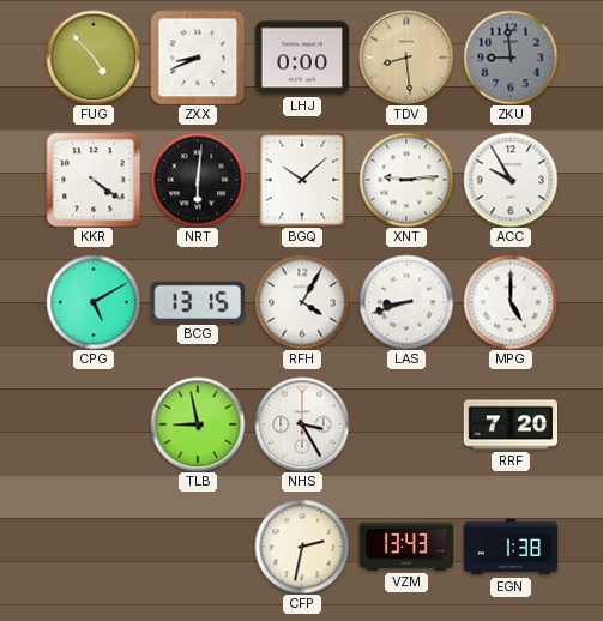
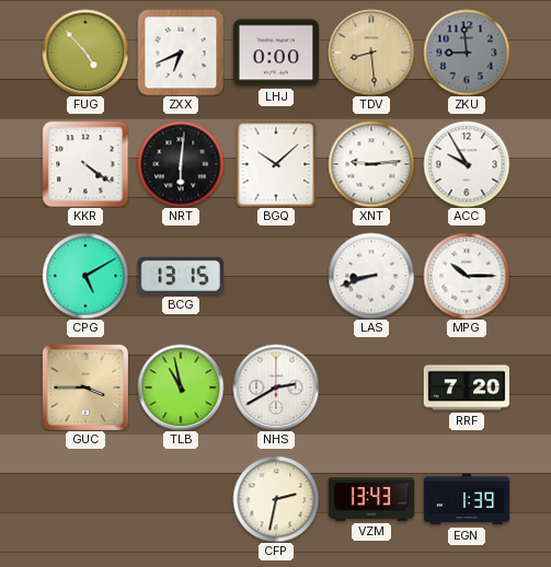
ZXX: 8:41 -> 6:41 (181, 53)
RFH: 4:05 -> none (302, 302)
MPG: 5:00 -> 10:15 (467, 276)
GUC: none -> 3:45 (85, 387)
TLB: 8:58 -> 10:58 (181, 387)
NHS: 3:25 -> 2:40 (276, 387)
EGN: 1:38 -> 1:39 (467, 499)
